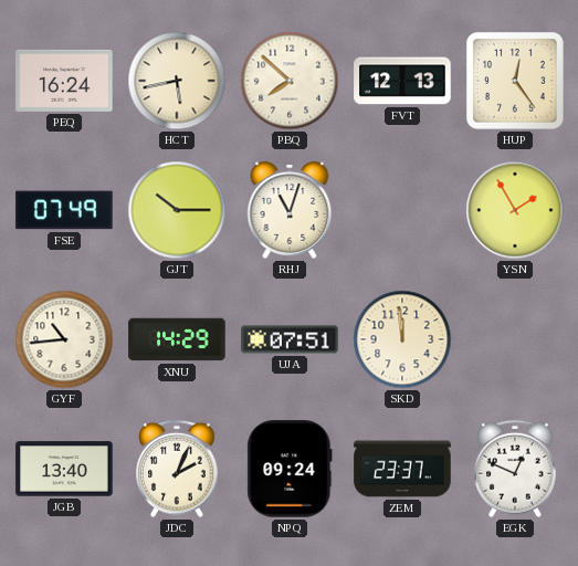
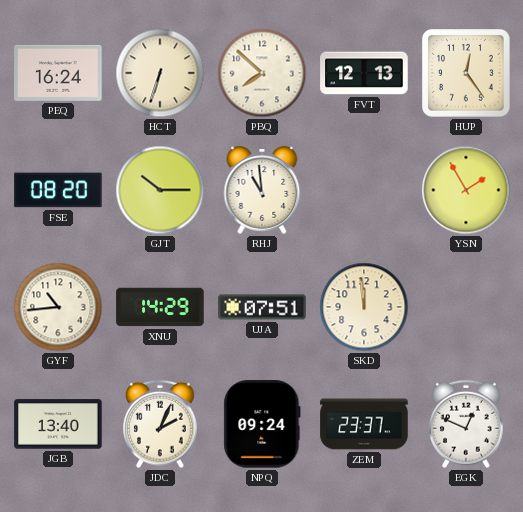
HCT: 5:43 -> 6:33 (160, 73)
FSE: 07:49 -> 08:20 (58, 190)
RHJ: 11:03 -> 10:59 (262, 191)
